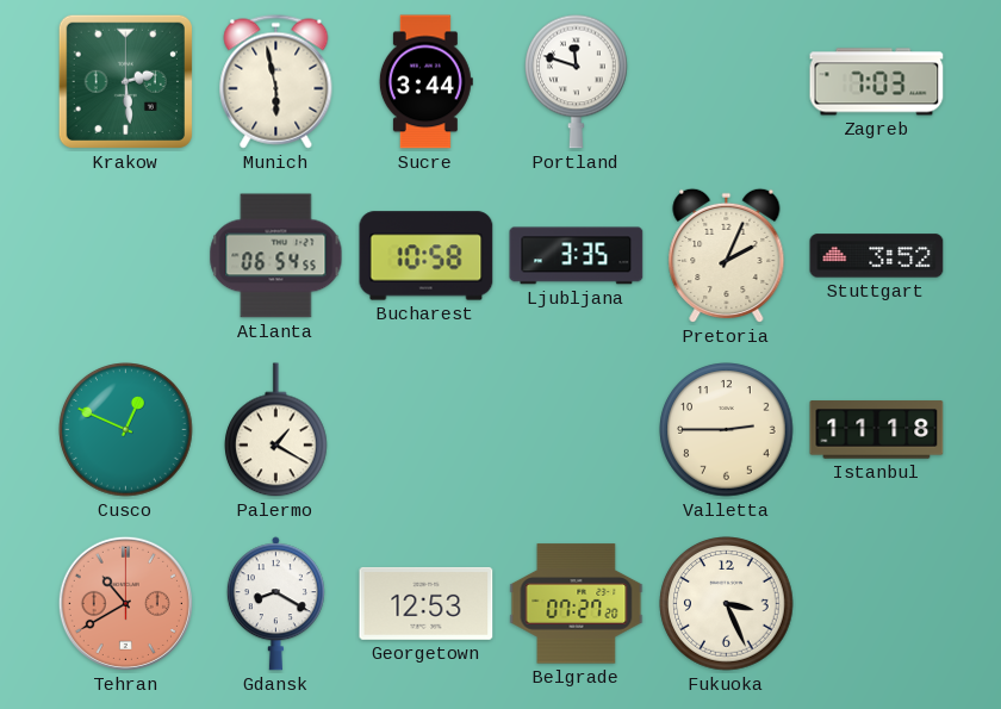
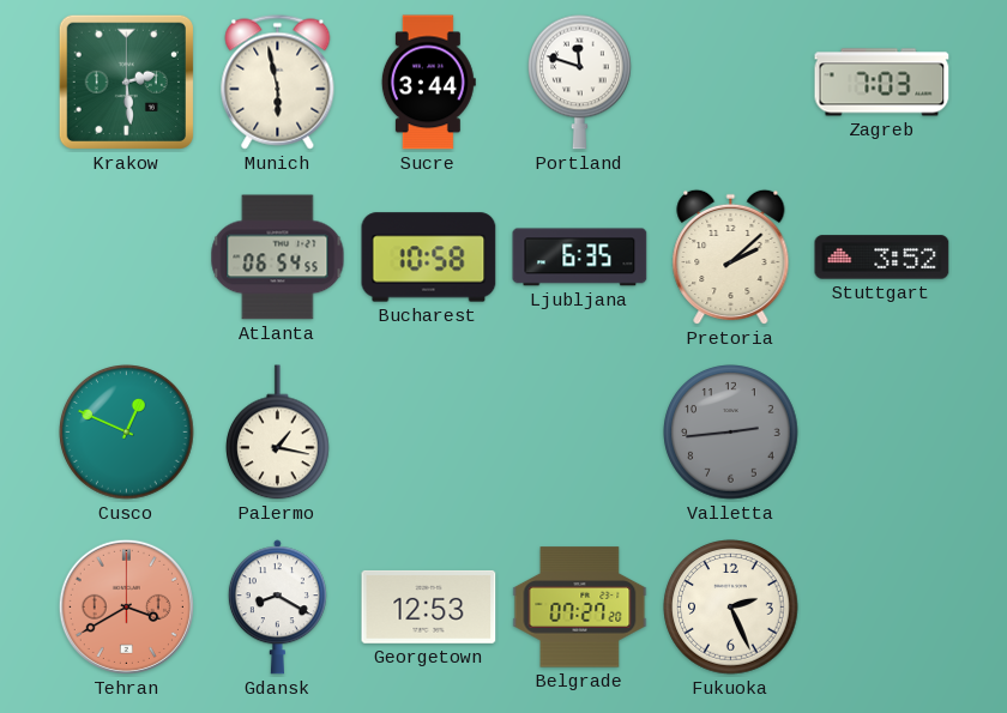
Ljubljana: 3:35 -> 6:35 (580, 258)
Pretoria: 2:04 -> 2:08 (731, 258)
Palermo: 1:20 -> 1:17 (278, 433)
Valletta: 2:45 -> 2:44 (731, 433)
Valletta dial: cream -> grey (731, 433)
Istanbul: 11:18 -> none (877, 430)
Tehran: 10:40 -> 3:40 (126, 606)
Fukuoka: 3:26 -> 2:26 (731, 608)
